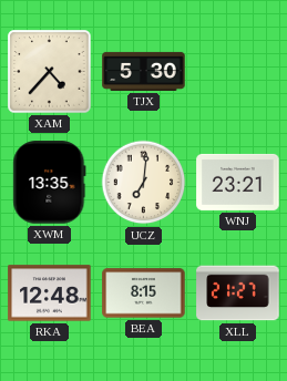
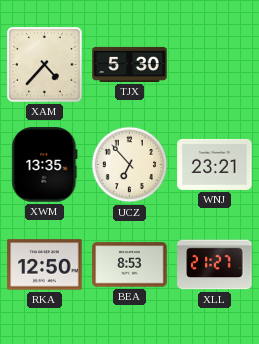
UCZ: 7:01 -> 6:53 (130, 165)
RKA: 12:48 -> 12:50 (45, 265)
BEA: 8:15 -> 8:53 (130, 265)
